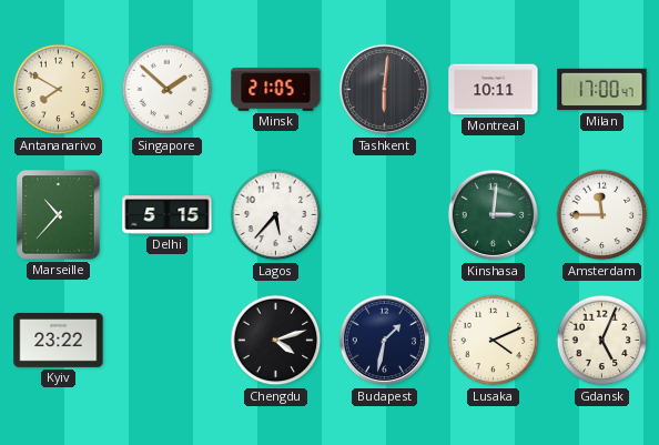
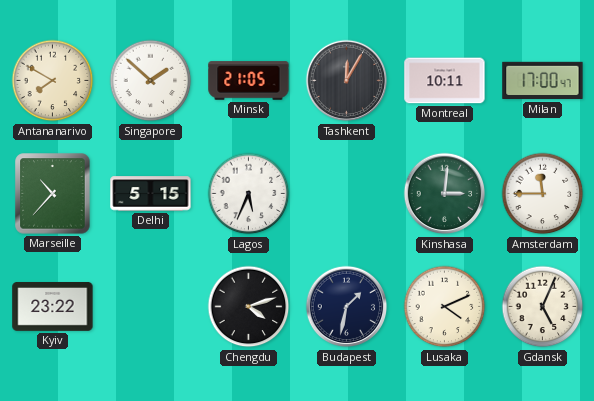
Tashkent: 6:01 -> 12:05 (347, 81)
Lagos: 5:37 -> 5:34 (249, 194)
